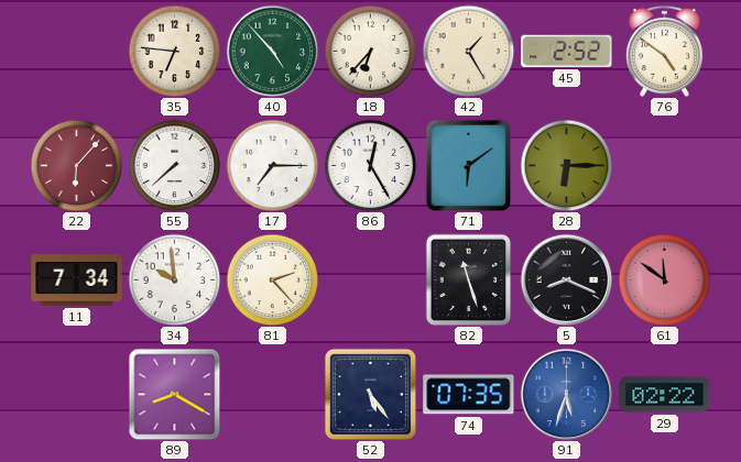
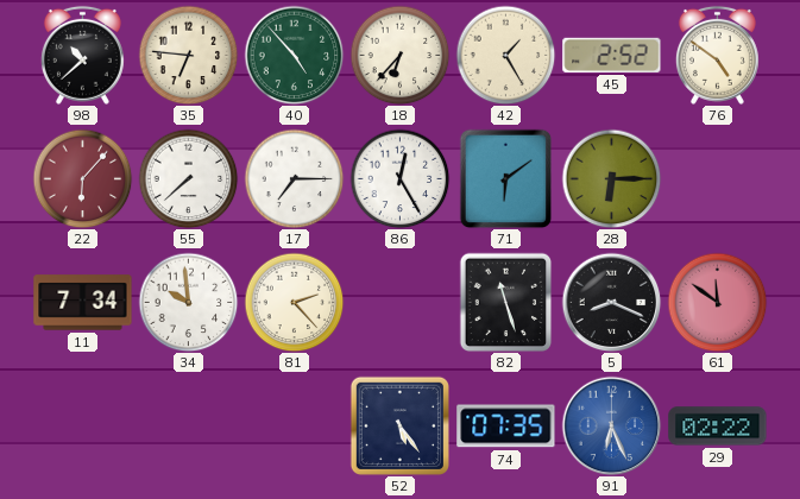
98: none -> 10:38 (82, 55)
89: 8:20 -> none (174, 394)
91: 5:33 -> 6:26 (611, 425)
